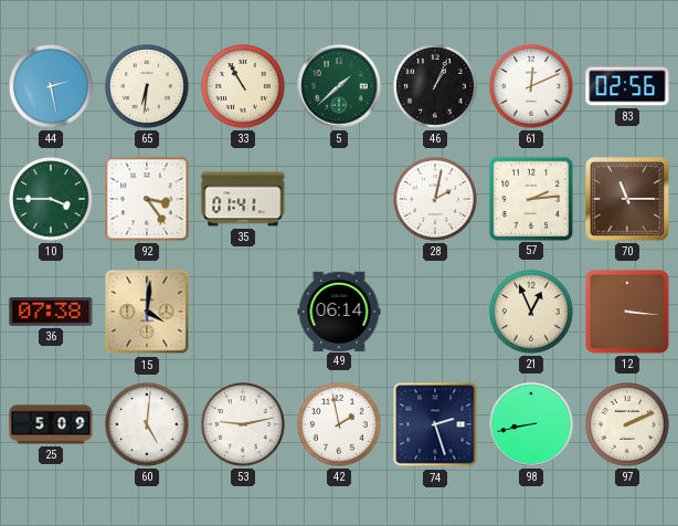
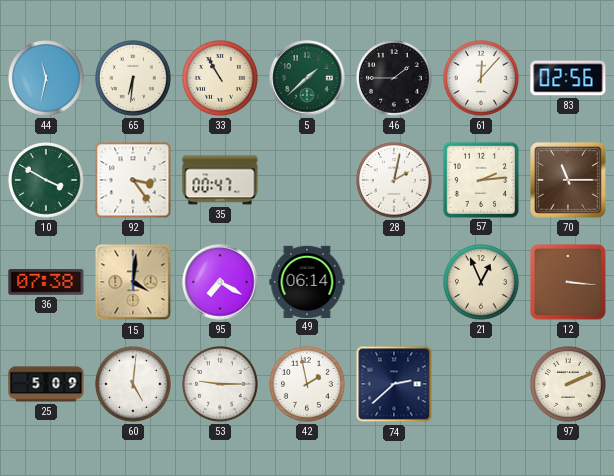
44: 2:28 -> 11:32 (47, 79)
46: 1:04 -> 1:45 (395, 79)
61: 12:11 -> 12:07 (482, 79)
10: 3:45 -> 3:50 (47, 181)
35: 01:41 -> 00:47 (220, 180)
95: none -> 7:20 (220, 282)
53: 9:13 -> 9:15 (221, 385)
74: 2:27 -> 2:38 (394, 384)
98: 8:43 -> none (531, 424)
